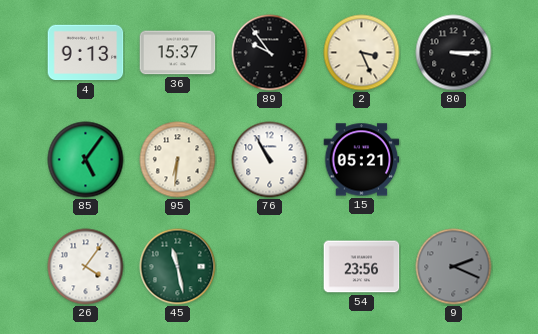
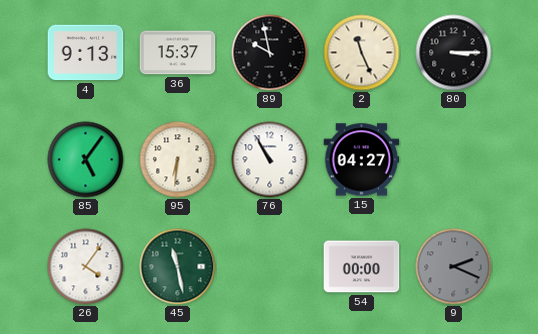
89: 9:54 -> 9:58 (270, 53)
2: 3:26 -> 11:26 (362, 53)
15: 05:21 -> 04:27 (362, 160)
54: 23:56 -> 00:00 (362, 267)
